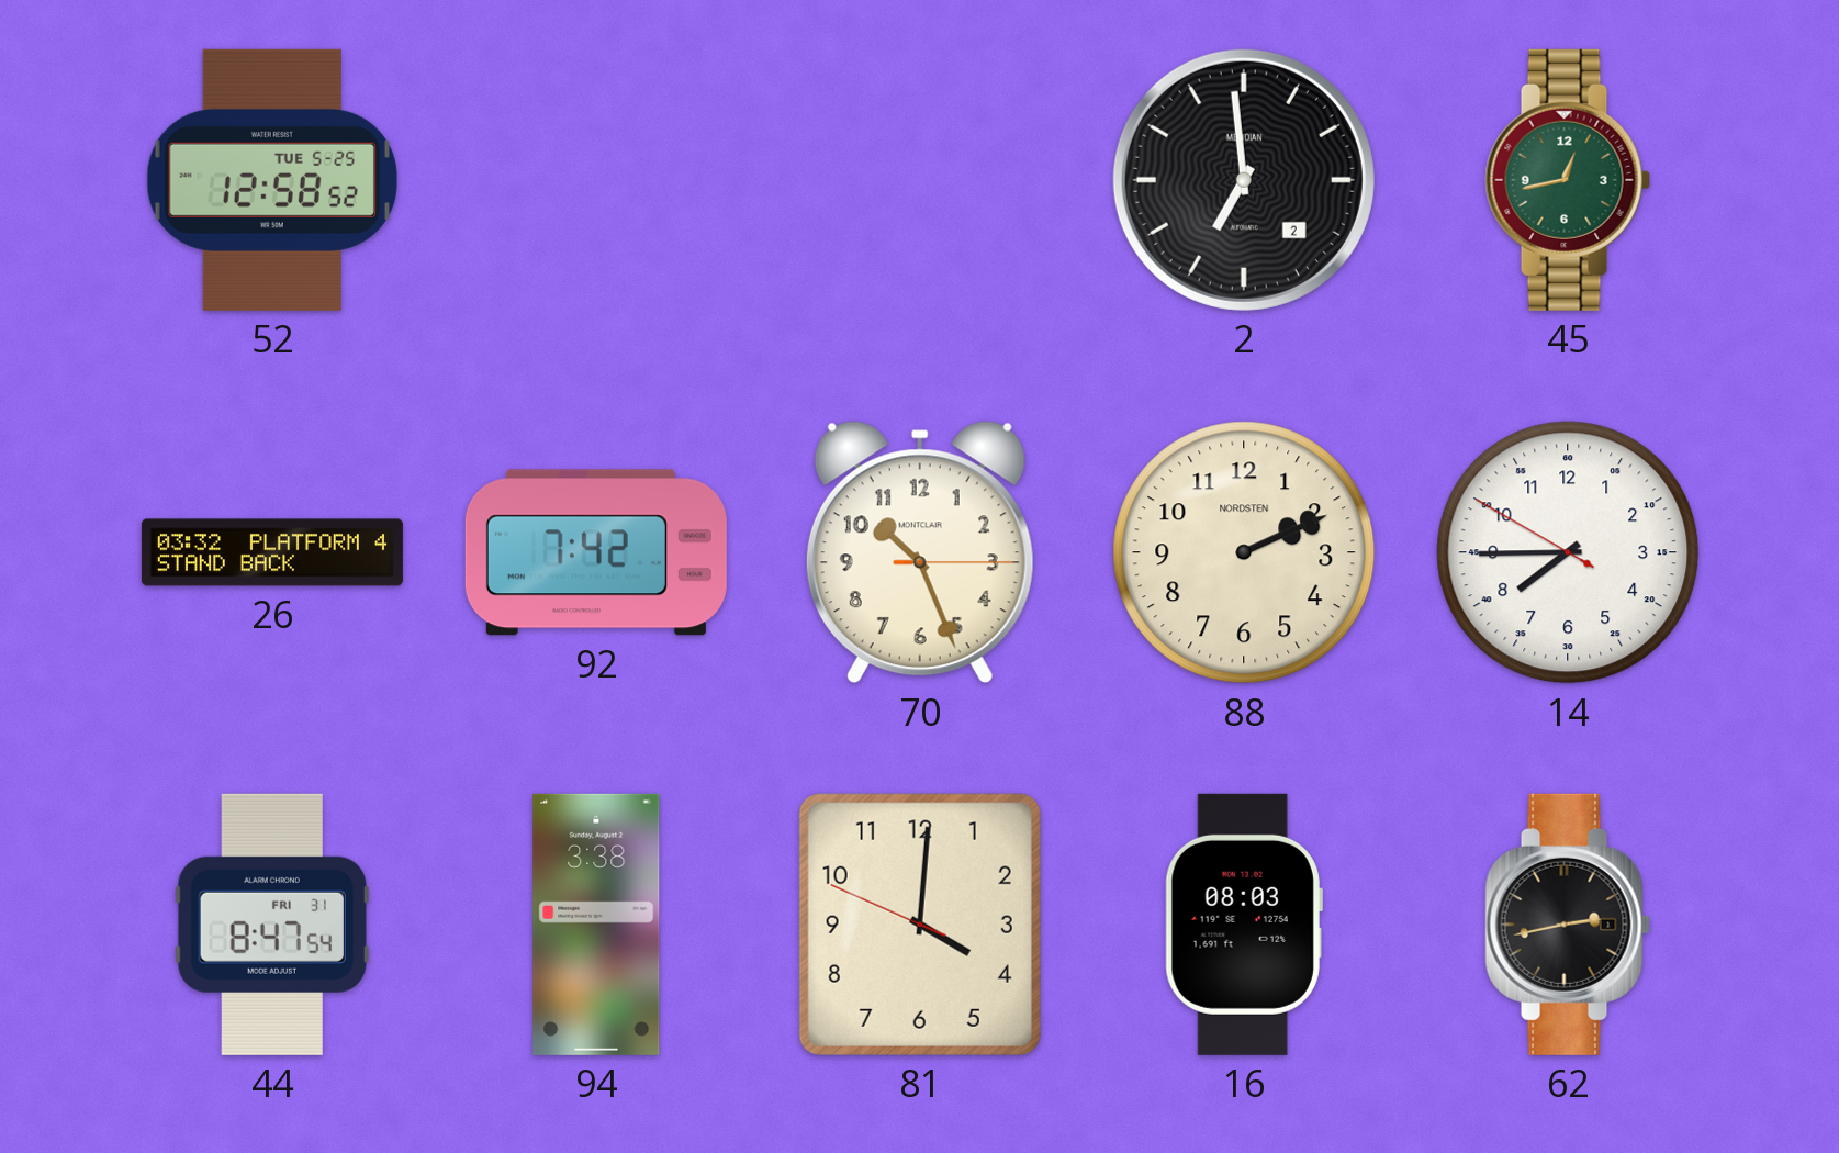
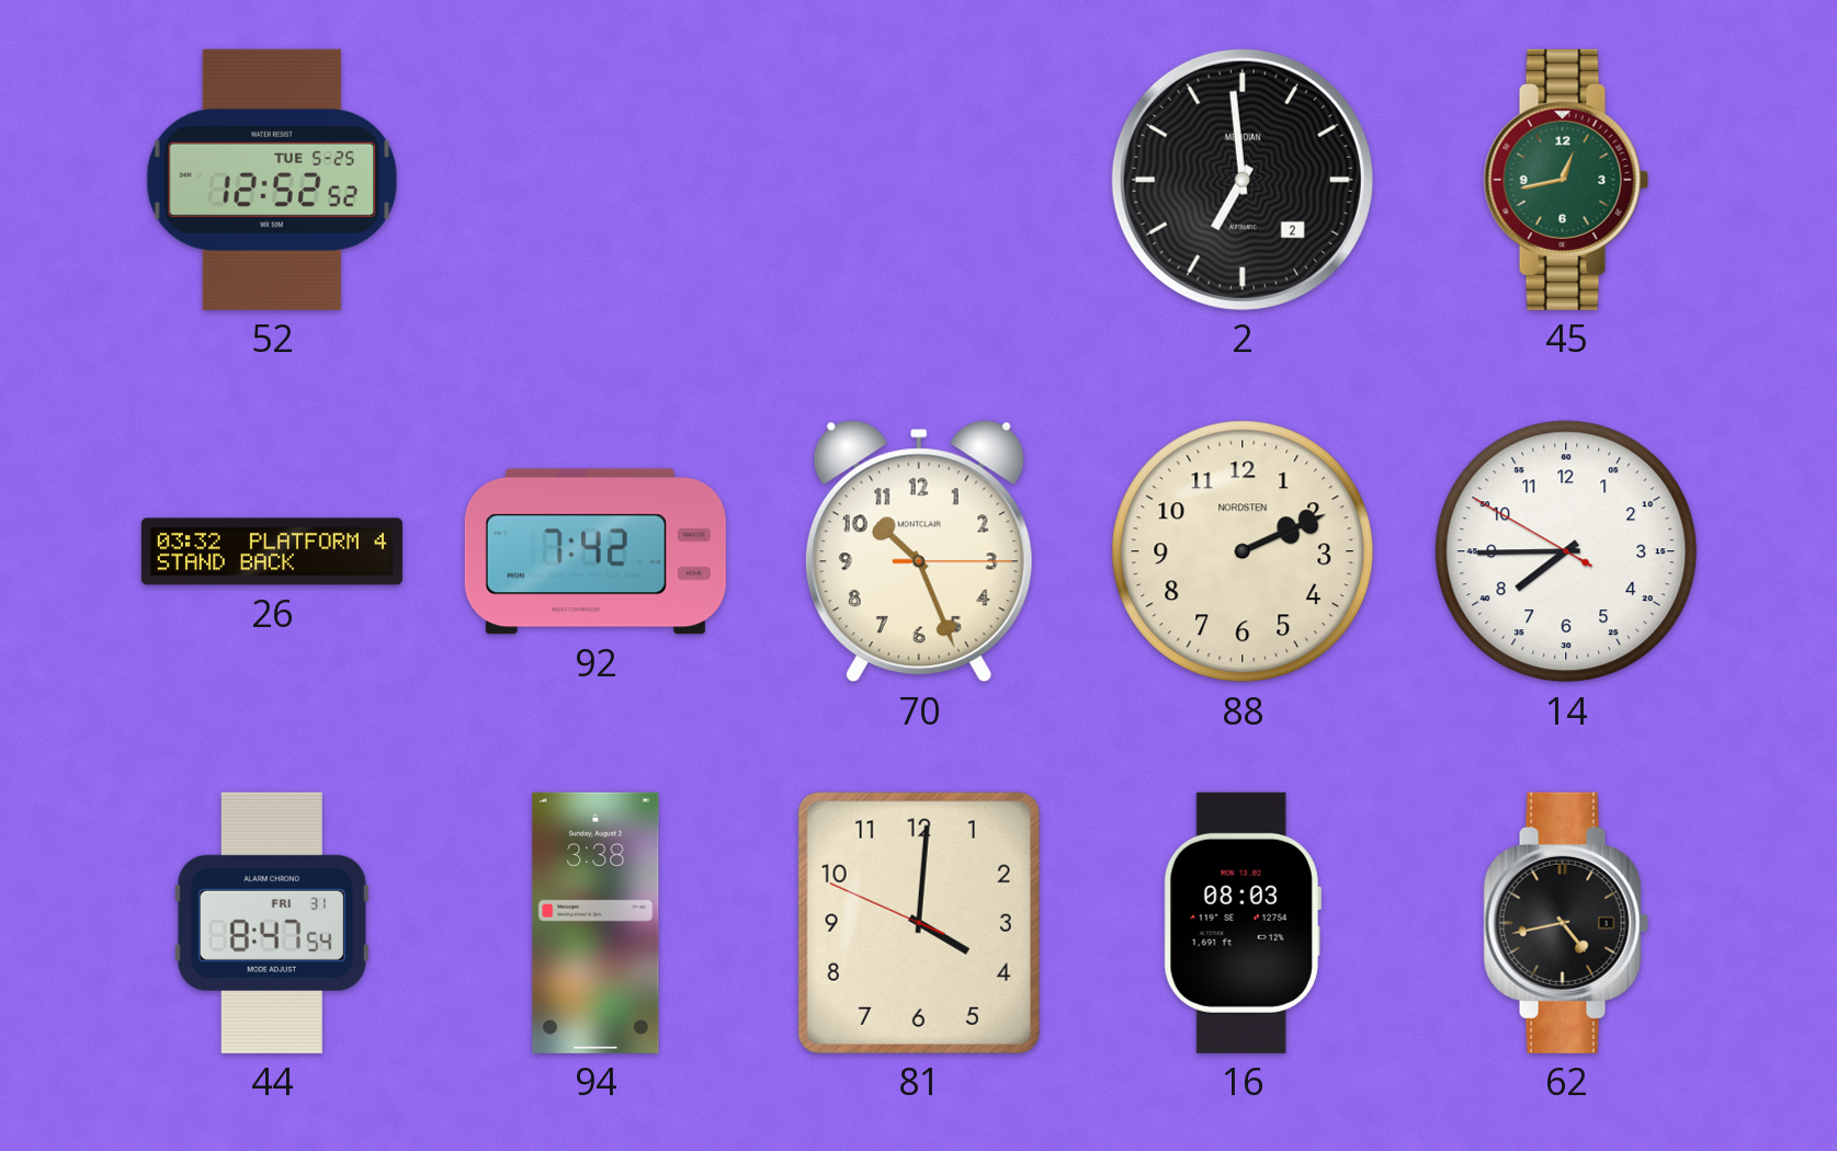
52: 12:58 -> 12:52 (272, 180)
62: 2:43 -> 4:43 (1566, 923)
